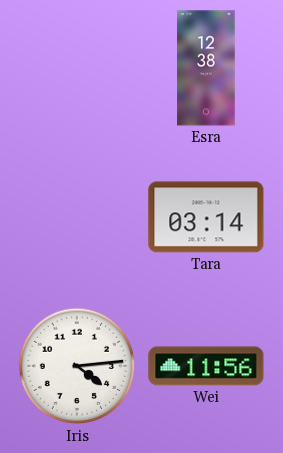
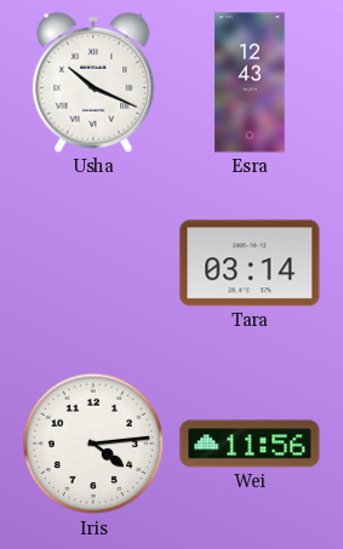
Usha: none -> 10:19 (93, 82)
Esra: 12:38 -> 12:43 (250, 82)
